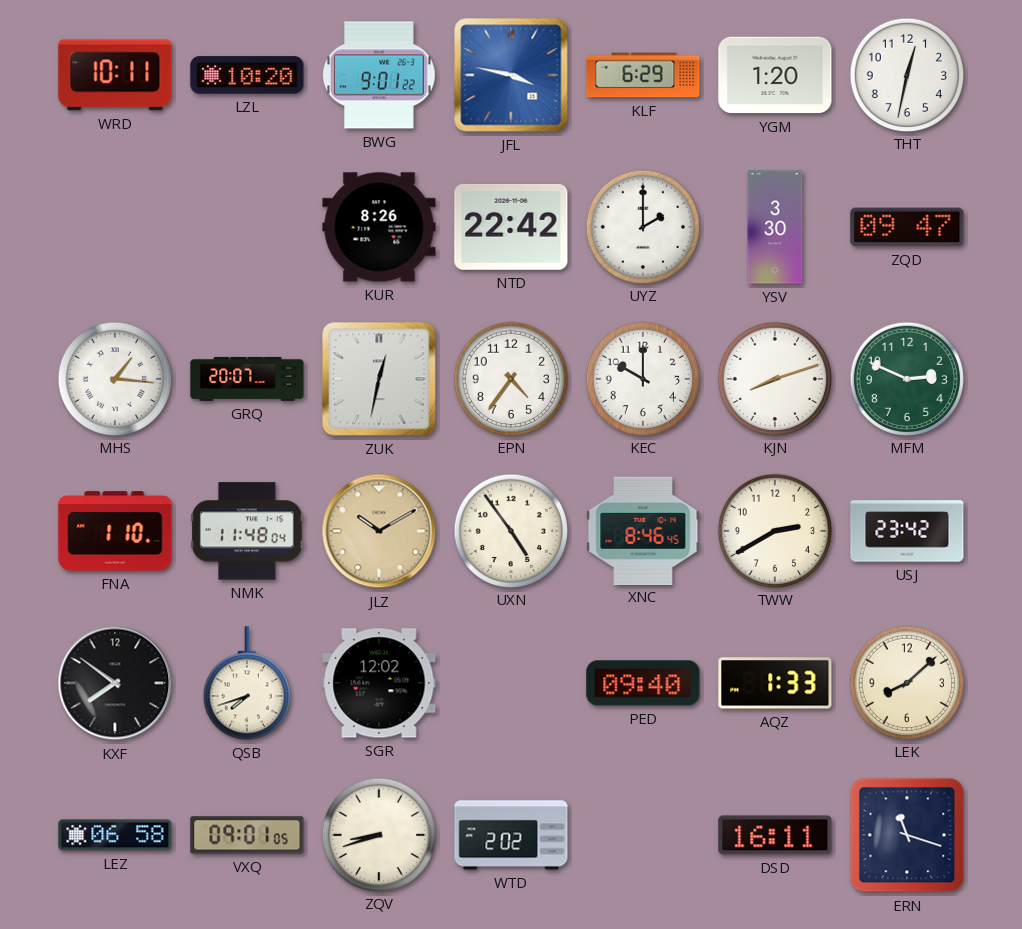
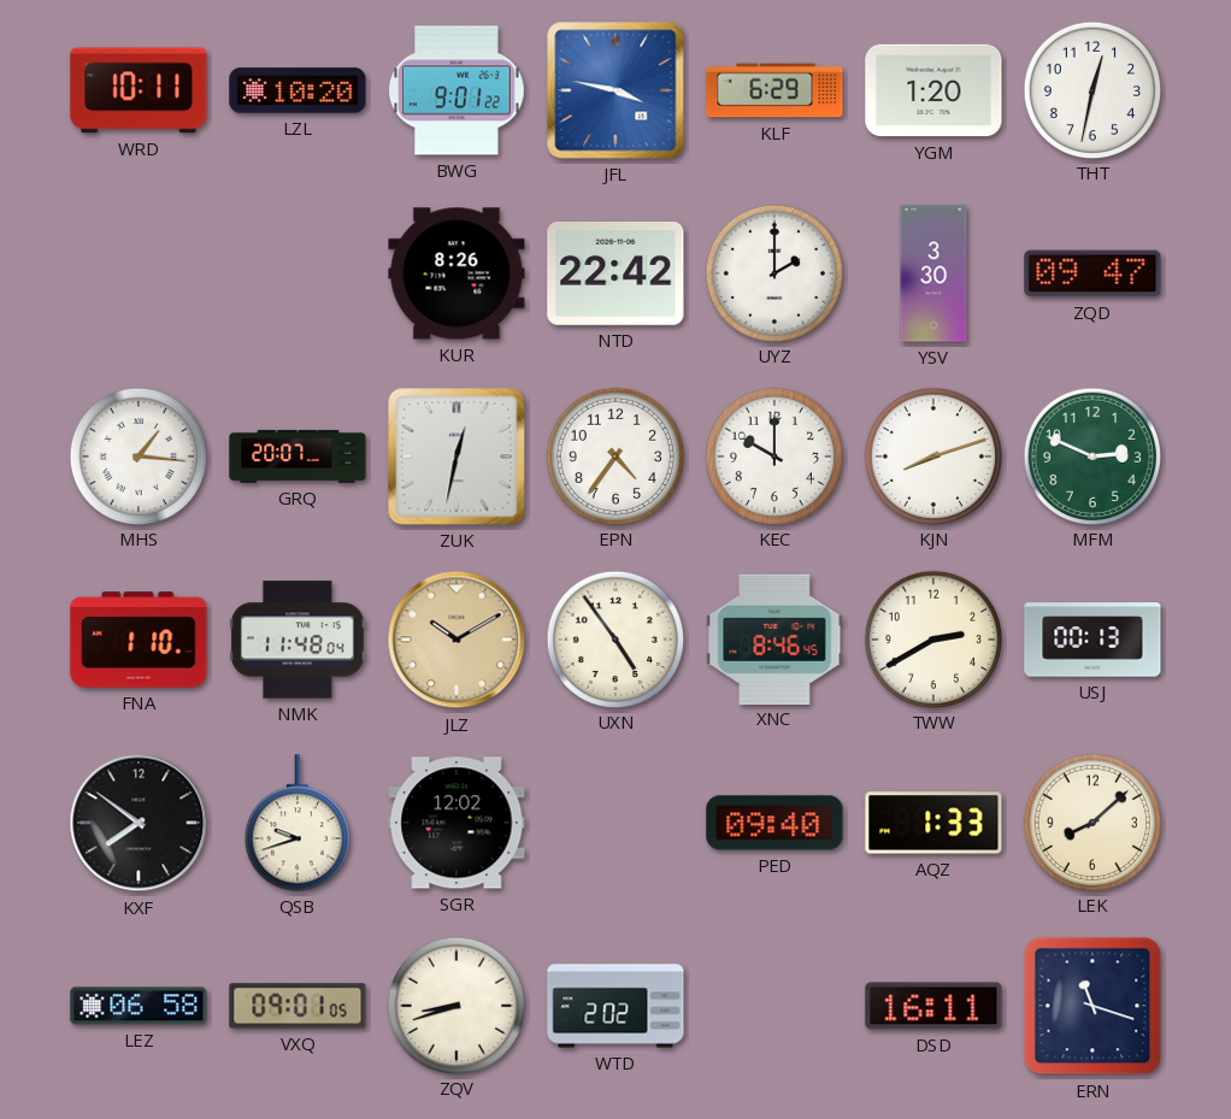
USJ: 23:42 -> 00:13 (1092, 640)
QSB: 7:42 -> 9:42 (298, 823)
